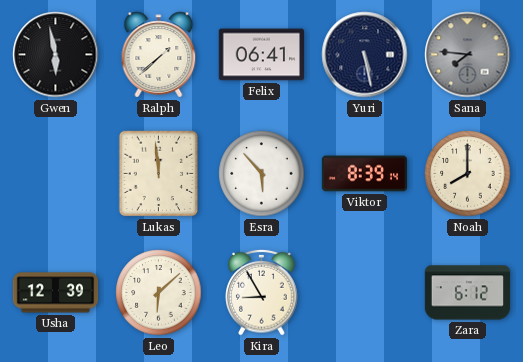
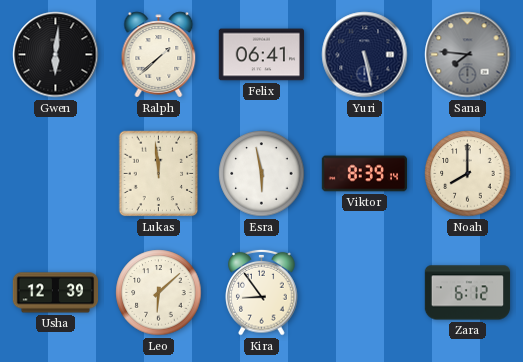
Gwen: 5:58 -> 6:01 (56, 55)
Esra: 5:53 -> 5:58 (262, 174)
Kira: 8:55 -> 8:54 (262, 292)
